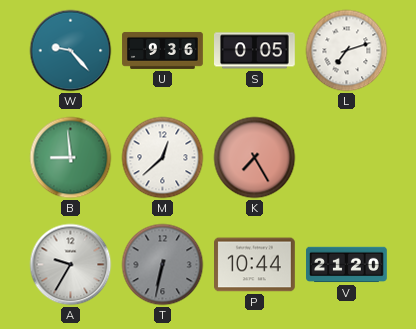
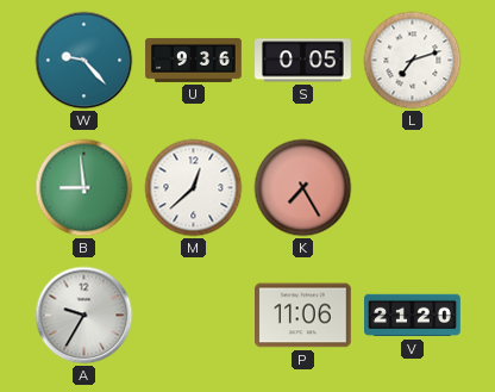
T: 6:32 -> none (163, 265)
P: 10:44 -> 11:06 (303, 316)
